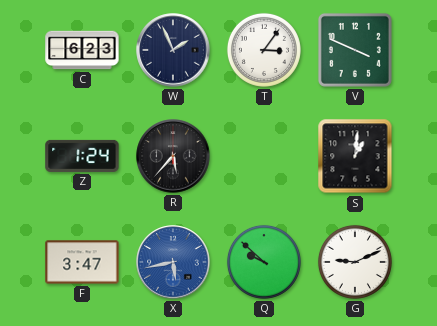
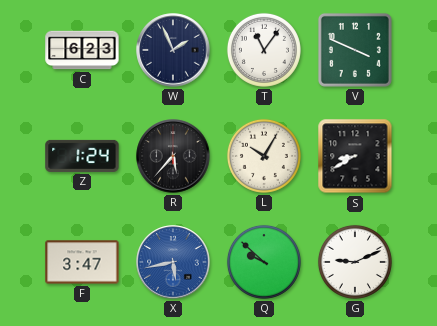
T: 3:06 -> 11:06 (264, 50)
L: none -> 10:05 (264, 156)
S: 1:01 -> 8:40 (355, 156)
